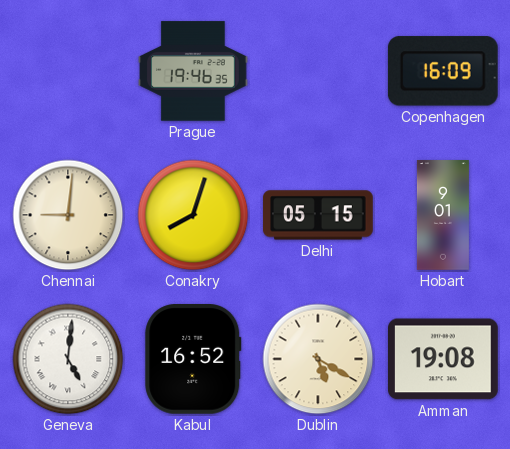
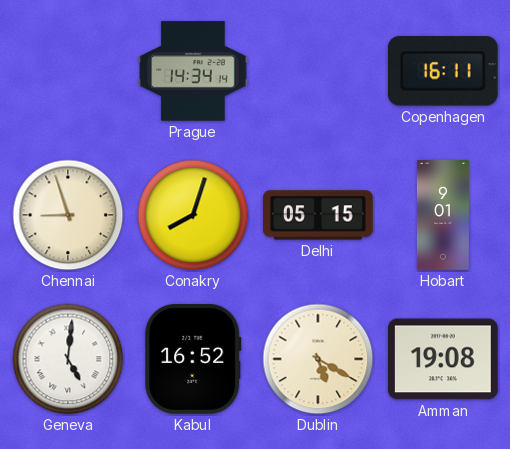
Prague: 19:46 -> 14:34 (193, 71)
Copenhagen: 16:09 -> 16:11 (443, 71)
Chennai: 9:01 -> 8:57 (68, 215)
